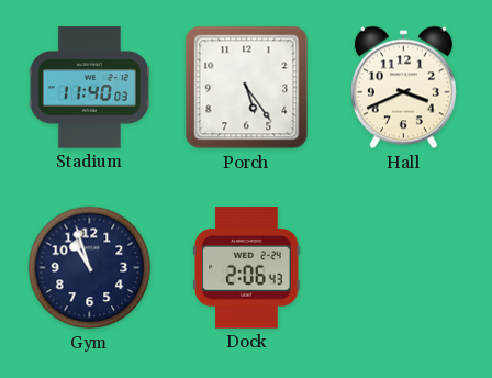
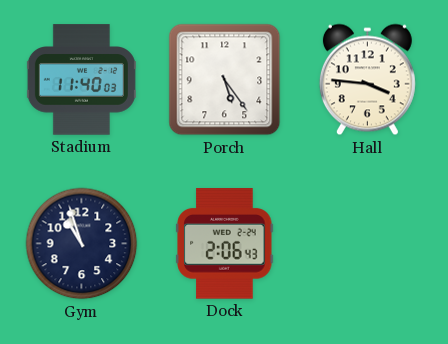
Hall: 3:41 -> 3:46 (367, 80)
